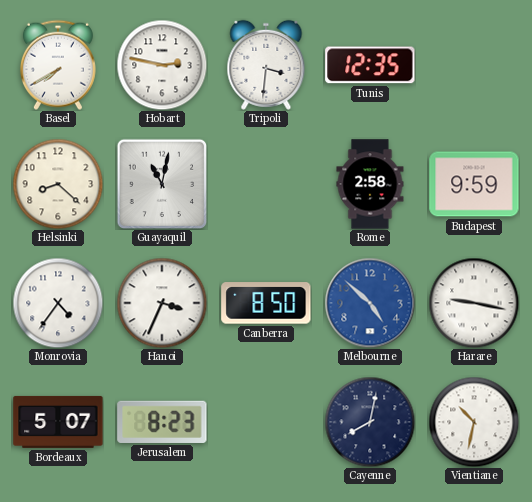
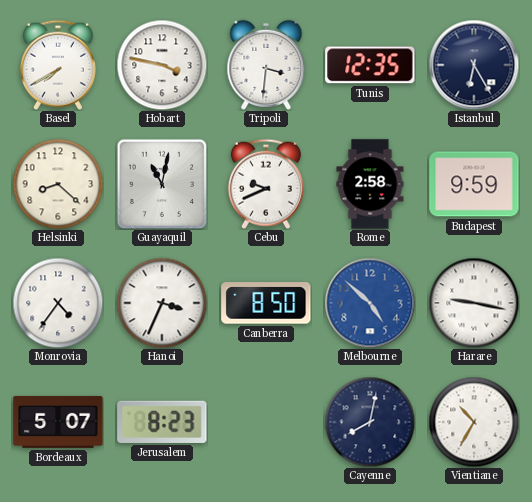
Hobart: 2:47 -> 3:47 (162, 65)
Istanbul: none -> 6:25 (474, 65)
Cebu: none -> 9:41 (266, 184)
Vientiane: 10:32 -> 10:35 (474, 422)
